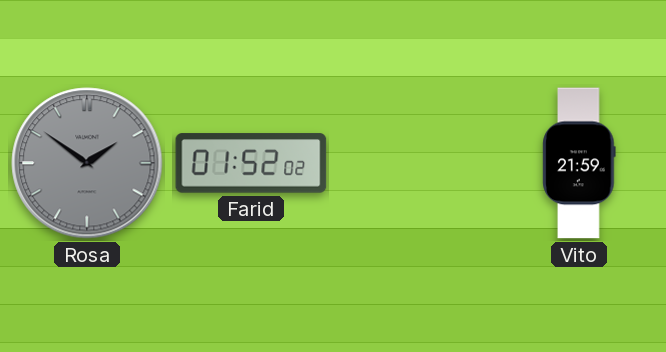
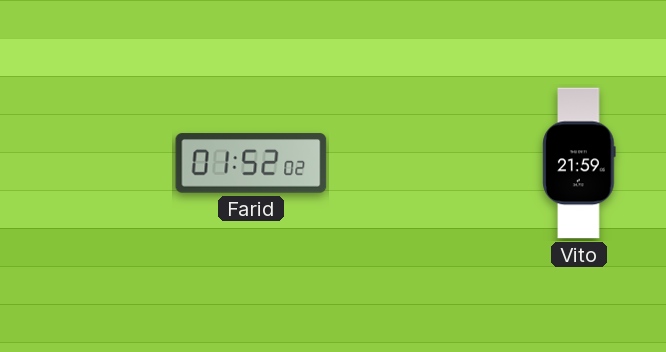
Rosa: 1:51 -> none (87, 163)
